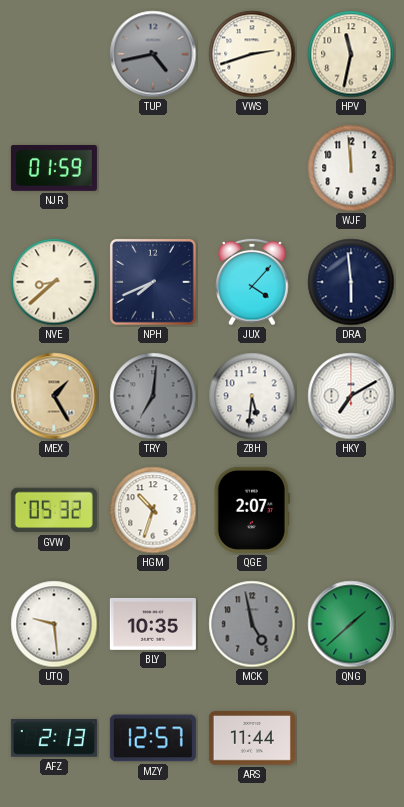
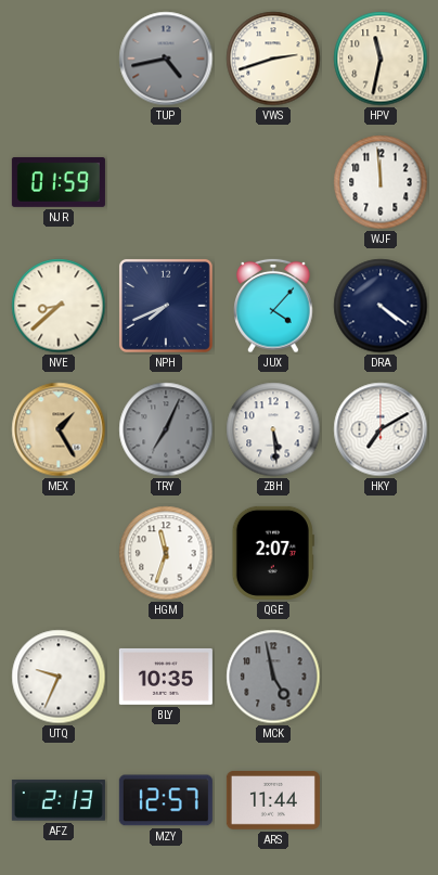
DRA: 5:59 -> 4:21 (381, 306)
TRY: 7:01 -> 7:04 (166, 429)
ZBH: 5:31 -> 5:29 (273, 429)
GVW: 05:32 -> none (54, 510)
HGM: 10:33 -> 11:33 (166, 553)
UTQ: 9:29 -> 9:34 (59, 677)
QNG: 1:38 -> none (351, 624)
